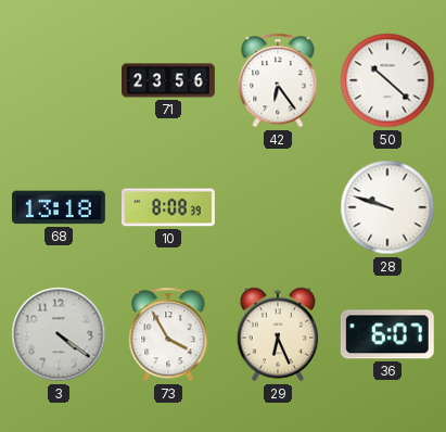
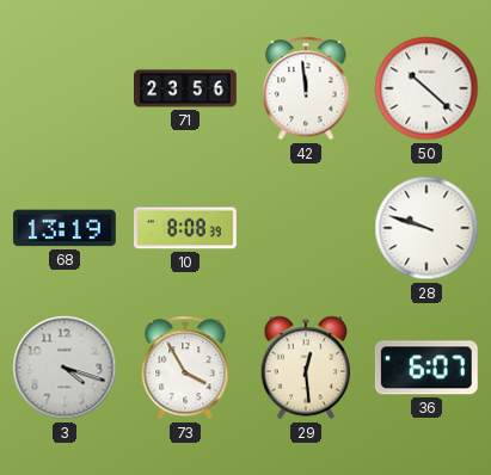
42: 6:24 -> 11:59 (306, 88)
68: 13:18 -> 13:19 (65, 228)
3: 4:21 -> 4:18 (65, 368)
29: 6:26 -> 12:29 (306, 368)
